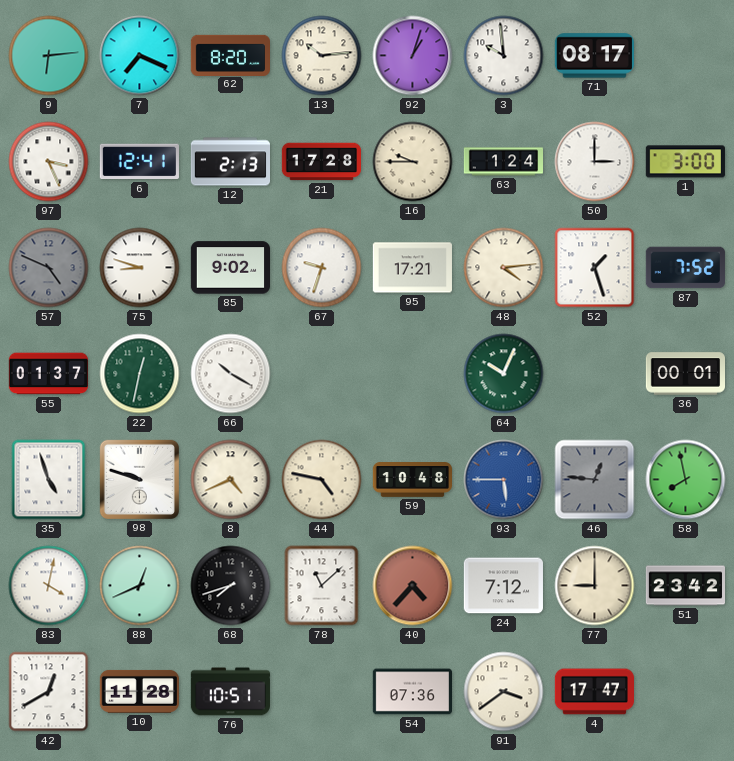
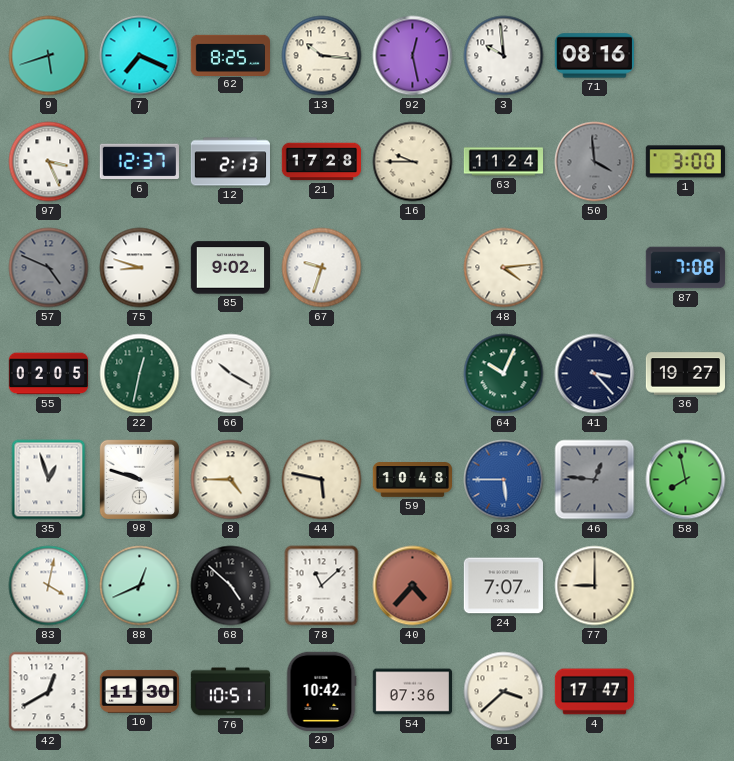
9: 6:14 -> 5:42 (49, 56)
62: 8:20 -> 8:25 (230, 55)
13: 10:14 -> 10:16 (322, 56)
92: 1:03 -> 12:28 (413, 56)
71: 08:17 -> 08:16 (594, 56)
6: 12:41 -> 12:37 (139, 162)
63: 1:24 -> 11:24 (504, 162)
50: 3:00 -> 3:59 (595, 162)
50 dial: white -> grey (595, 162)
95: 17:21 -> none (412, 268)
52: 1:27 -> none (595, 268)
87: 7:52 -> 7:08 (685, 268)
55: 01:37 -> 02:05 (48, 374)
41: none -> 3:23 (595, 374)
36: 00:01 -> 19:27 (685, 374)
35: 4:57 -> 12:57 (49, 480)
8: 4:41 -> 4:45 (231, 480)
44: 4:47 -> 5:47 (322, 480)
68: 7:42 -> 4:52 (231, 586)
24: 7:12 -> 7:07 (503, 586)
51: 23:42 -> none (685, 586)
10: 11:28 -> 11:30 (139, 691)
29: none -> 10:42 (321, 691)
91: 3:39 -> 3:38 (504, 692)
